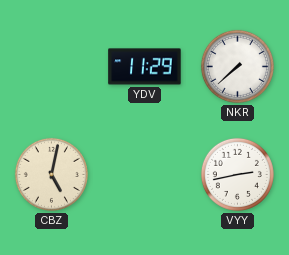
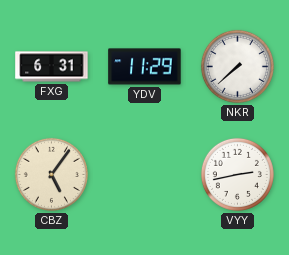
FXG: none -> 6:31 (52, 67)
CBZ: 5:02 -> 5:06 (51, 174)
